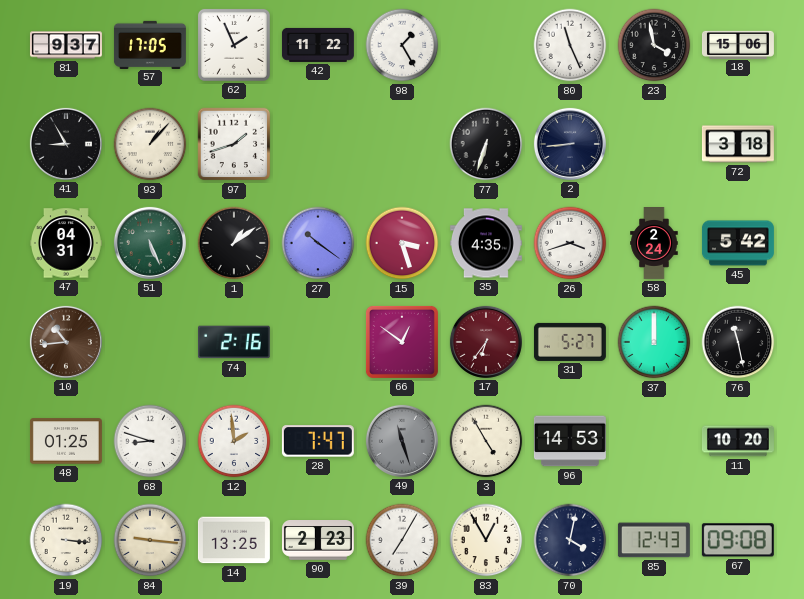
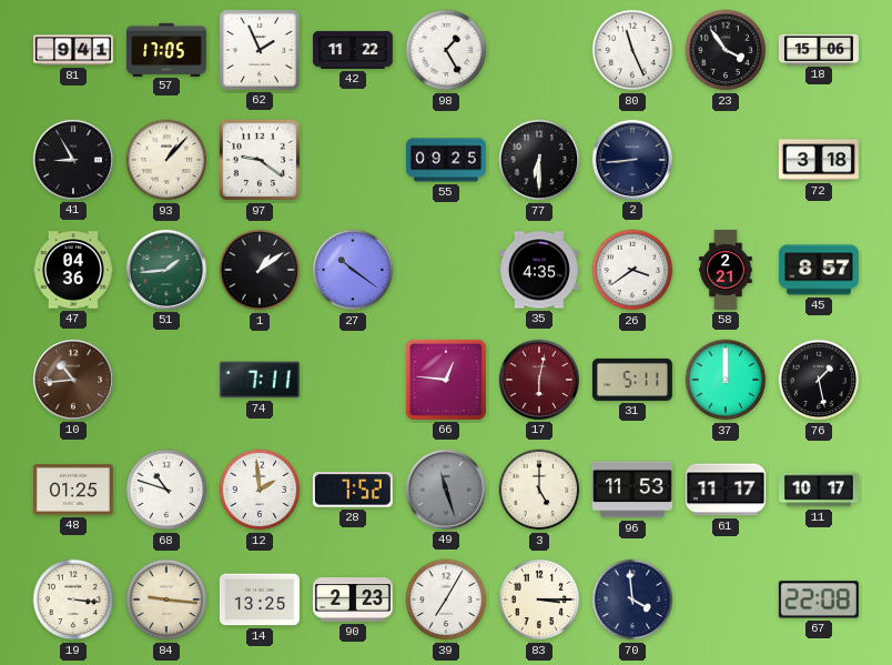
81: 9:37 -> 9:41 (73, 50)
23: 3:58 -> 3:54 (726, 50)
97: 1:42 -> 9:21 (260, 160)
55: none -> 09:25 (446, 160)
77: 6:33 -> 6:30 (539, 160)
47: 04:31 -> 04:36 (73, 270)
51: 5:26 -> 1:44 (166, 270)
15: 3:27 -> none (402, 243)
26: 3:42 -> 3:39 (632, 270)
58: 2:24 -> 2:21 (726, 271)
45: 5:42 -> 8:57 (819, 270)
74: 2:16 -> 7:11 (260, 380)
66: 12:51 -> 12:46 (446, 380)
17: 6:36 -> 6:02 (539, 380)
31: 5:27 -> 5:11 (632, 380)
76: 11:28 -> 1:28 (819, 380)
68: 8:48 -> 10:48 (166, 490)
28: 7:47 -> 7:52 (353, 490)
3: 4:55 -> 5:00 (539, 490)
96: 14:53 -> 11:53 (632, 490)
61: none -> 11:17 (726, 490)
11: 10:20 -> 10:17 (819, 490)
83: 12:55 -> 3:15 (539, 599)
70: 4:02 -> 3:59 (632, 599)
85: 12:43 -> none (654, 540)
67: 09:08 -> 22:08 (819, 599)
